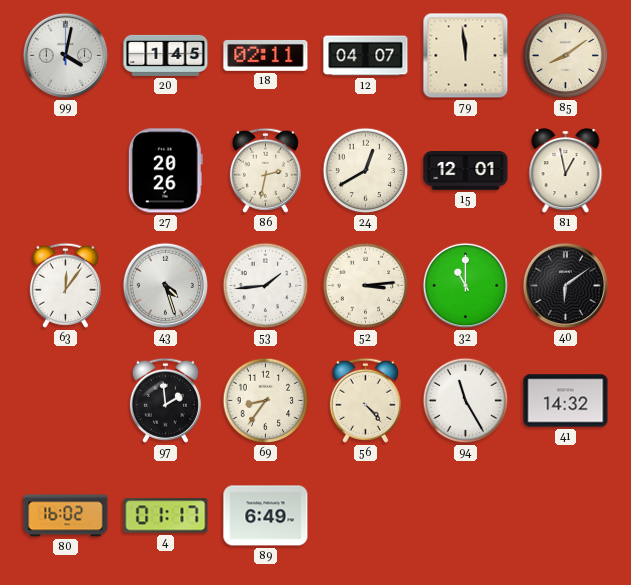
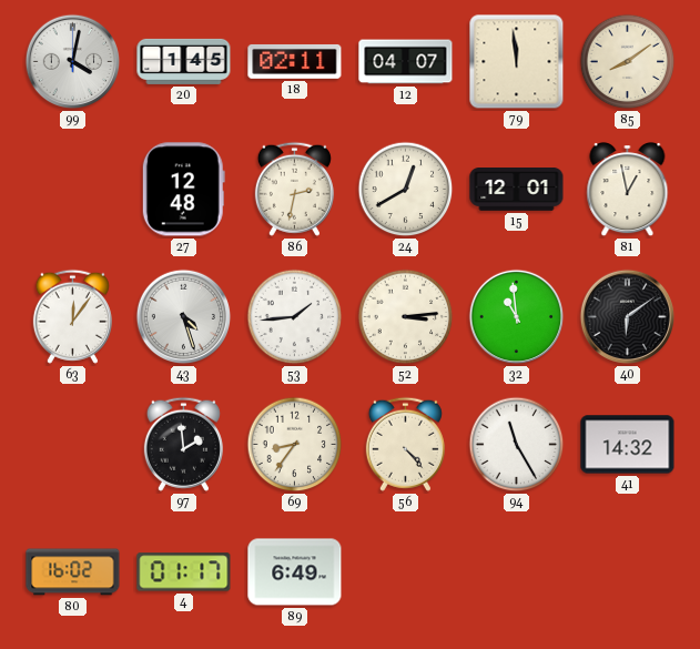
27: 20:26 -> 12:48 (183, 190)
32: 11:00 -> 10:59 (517, 317)
